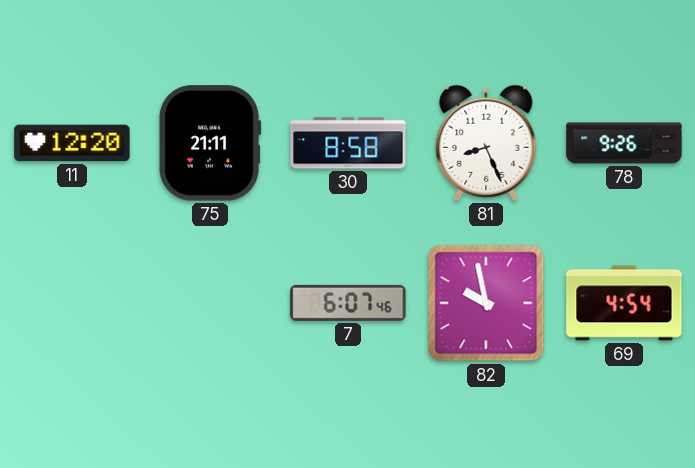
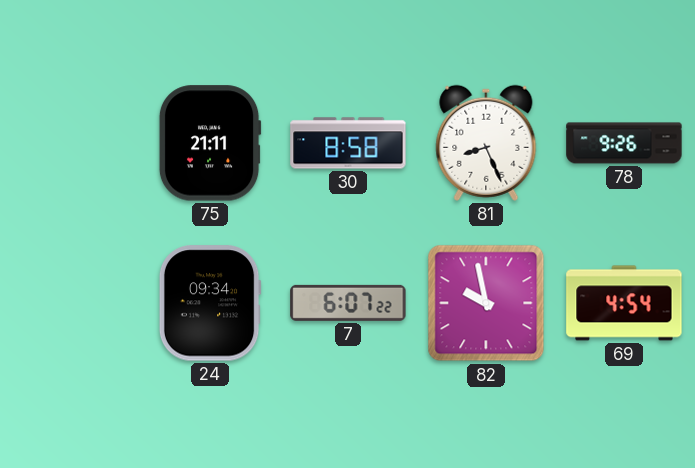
11: 12:20 -> none (72, 143)
24: none -> 09:34 (210, 303)
7: 6:07:46 -> 6:07:22 (348, 303)
